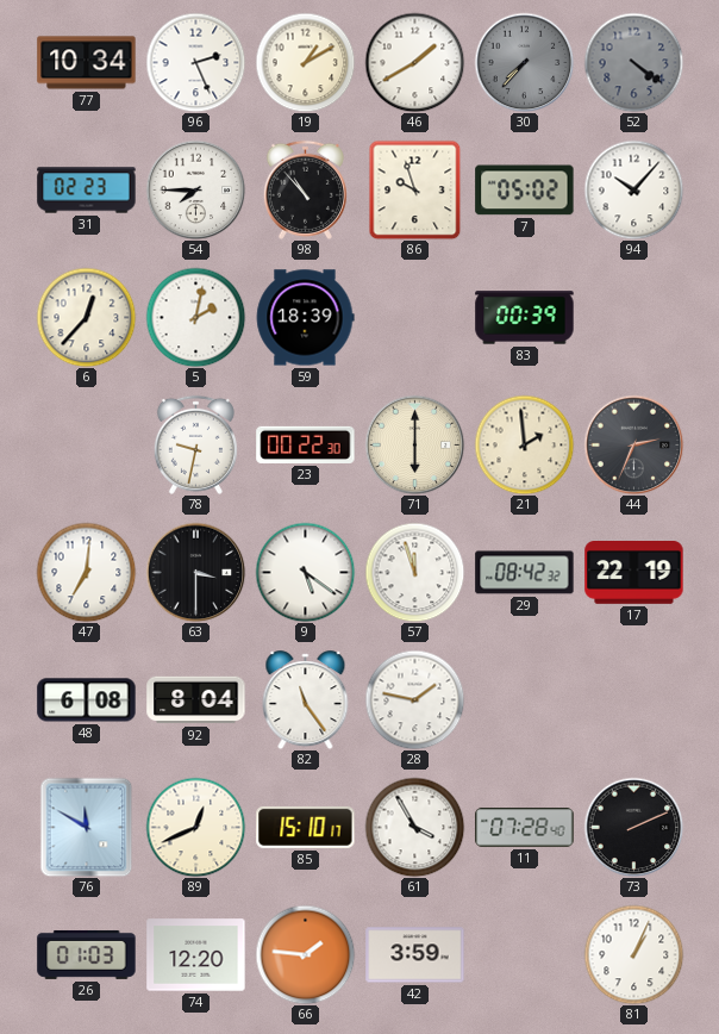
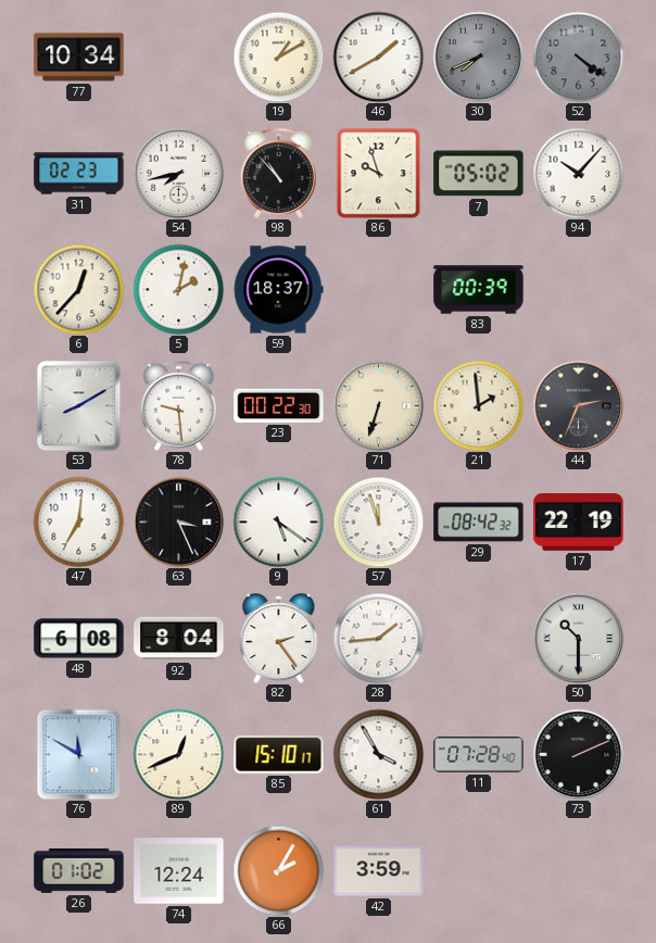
96: 2:26 -> none (195, 62)
30: 7:37 -> 7:41 (478, 56)
54: 7:45 -> 7:43 (178, 173)
59: 18:39 -> 18:37 (278, 290)
53: none -> 8:10 (79, 405)
78: 9:32 -> 9:29 (178, 405)
71: 6:00 -> 6:33 (378, 405)
63: 3:30 -> 3:26 (178, 521)
82: 11:24 -> 2:24 (279, 639)
28: 1:47 -> 1:44 (378, 638)
50: none -> 10:30 (578, 638)
26: 01:03 -> 01:02 (79, 870)
74: 12:20 -> 12:24 (179, 871)
66: 1:46 -> 2:05 (278, 870)
81: 1:04 -> none (633, 954)
